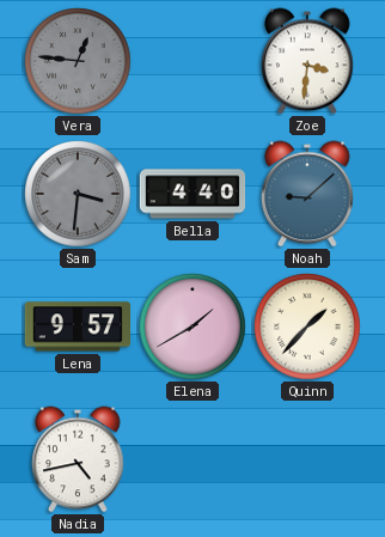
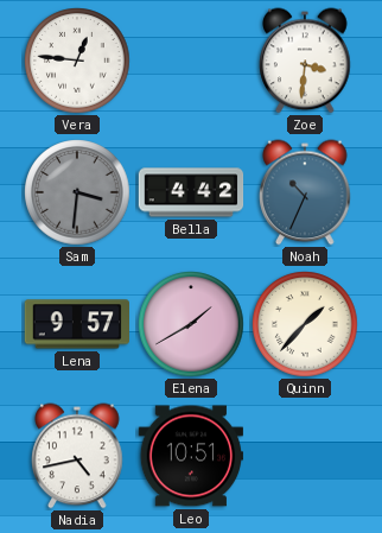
Vera dial: grey -> white (77, 61)
Bella: 4:40 -> 4:42 (191, 192)
Noah: 9:08 -> 10:34 (305, 192)
Leo: none -> 10:51 (190, 456)
